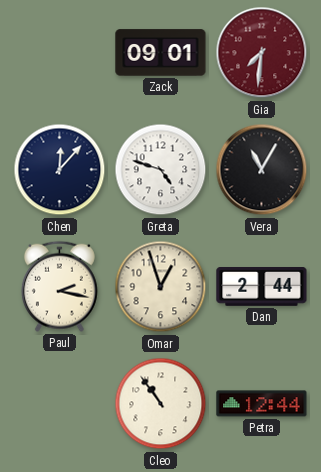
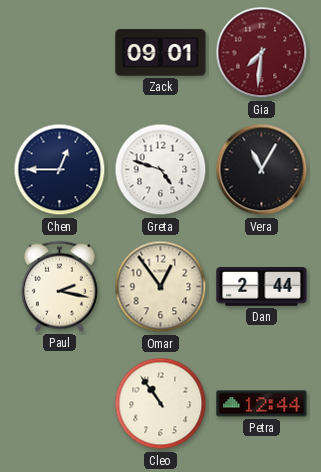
Chen: 12:07 -> 12:45 (60, 170)
Omar: 12:57 -> 12:54 (161, 287)
